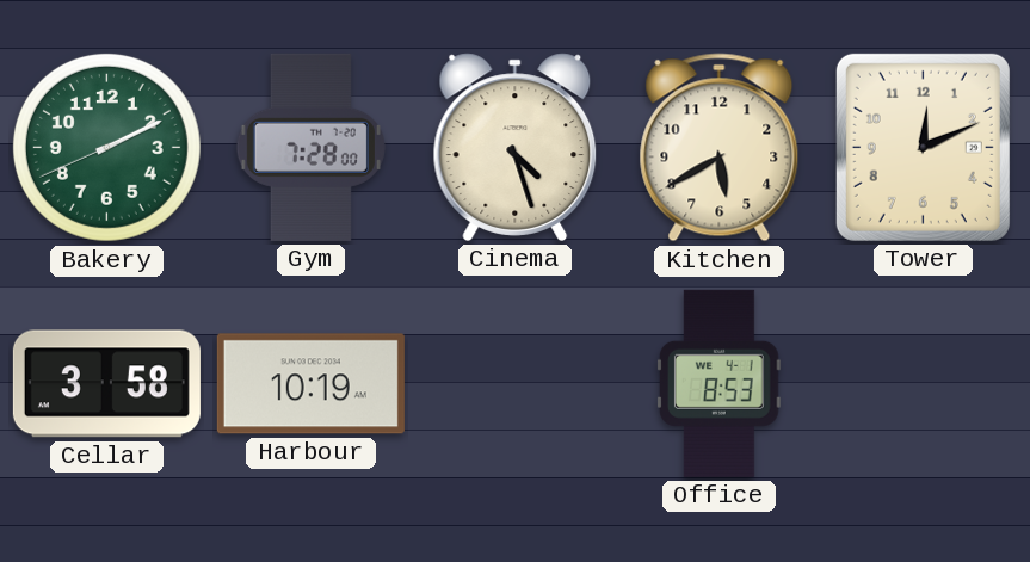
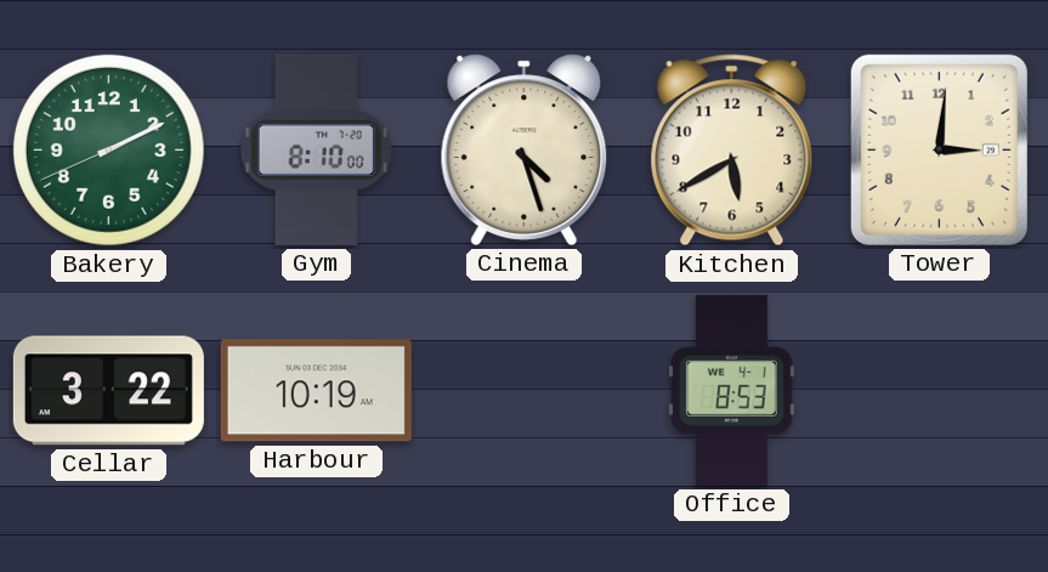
Gym: 7:28 -> 8:10 (316, 149)
Tower: 12:11 -> 3:01 (939, 149)
Cellar: 3:58 -> 3:22 (108, 391)
